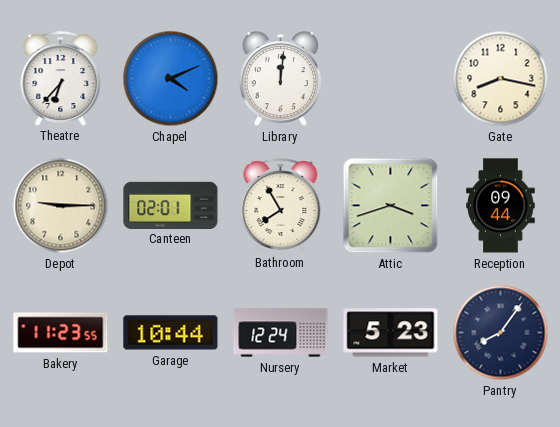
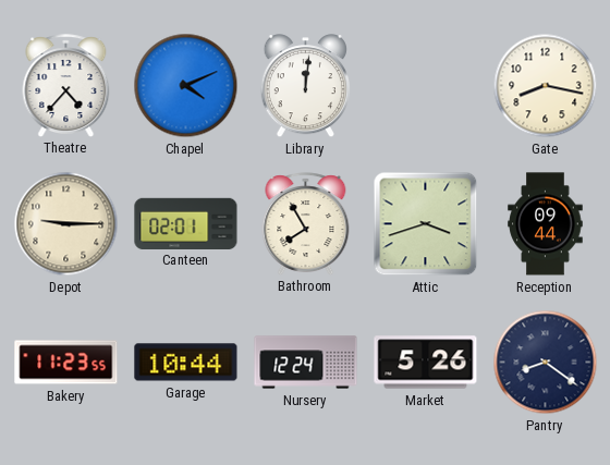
Theatre: 6:37 -> 4:37 (66, 85)
Market: 5:23 -> 5:26 (426, 363)
Pantry: 8:06 -> 8:21 (546, 363)
